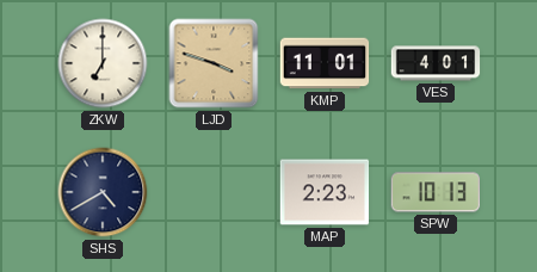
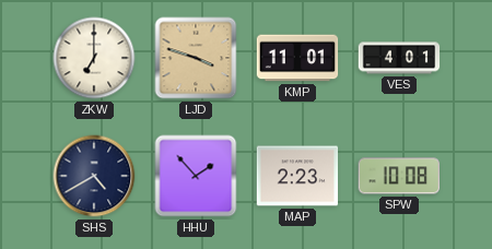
HHU: none -> 1:53 (196, 176)
SPW: 10:13 -> 10:08 (398, 176)
